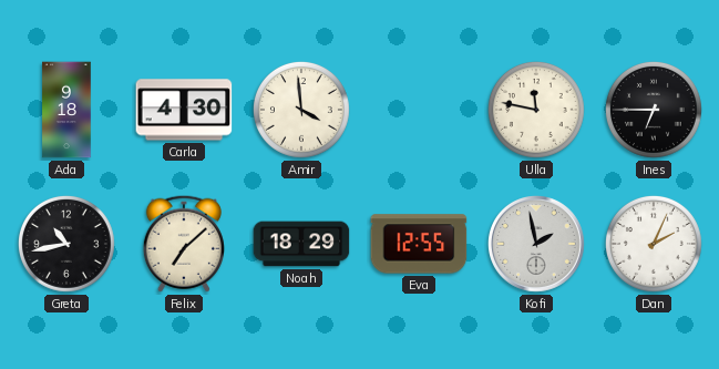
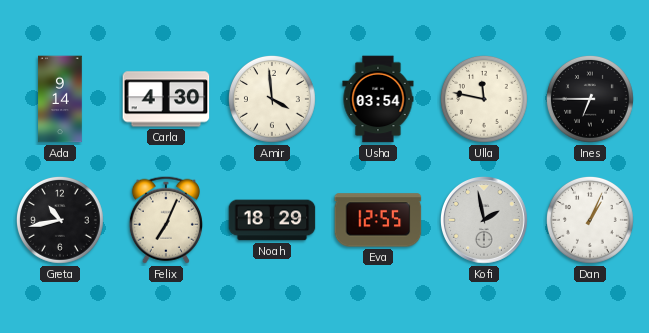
Ada: 9:18 -> 9:14 (60, 99)
Usha: none -> 03:54 (378, 99)
Felix: 7:08 -> 7:04 (166, 220)
Dan: 2:04 -> 1:04 (590, 220)
